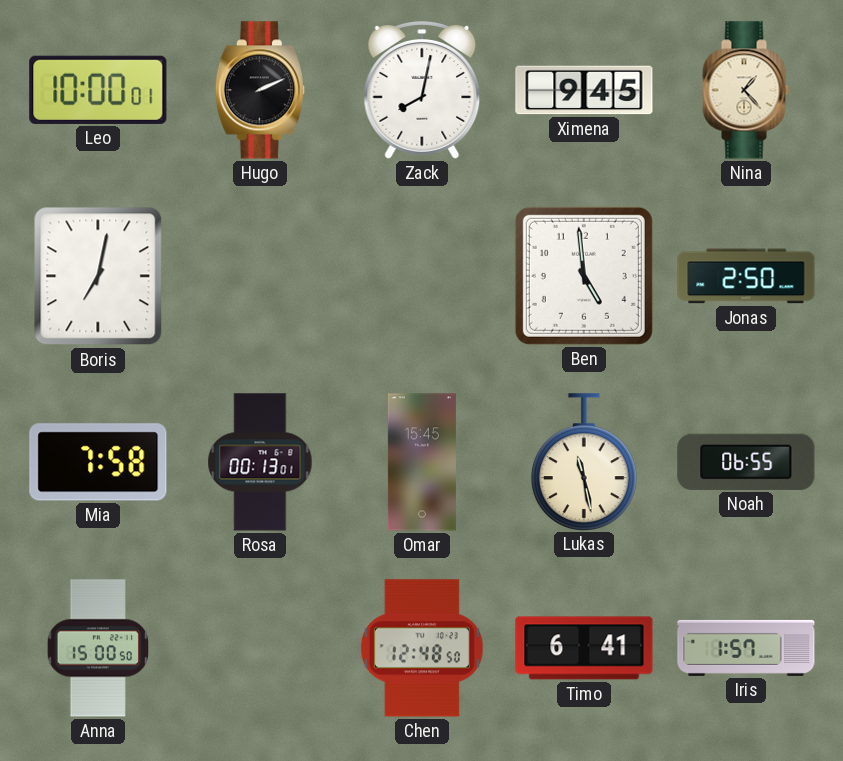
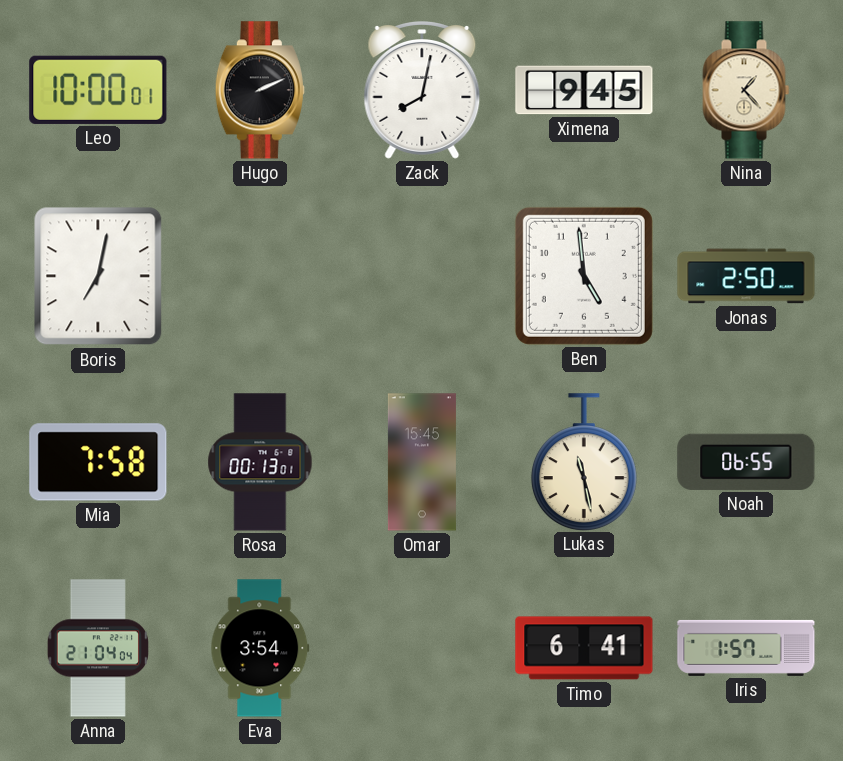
Anna: 15:00 -> 21:04 (97, 648)
Eva: none -> 3:54 (260, 648)
Chen: 12:48 -> none (422, 648)
